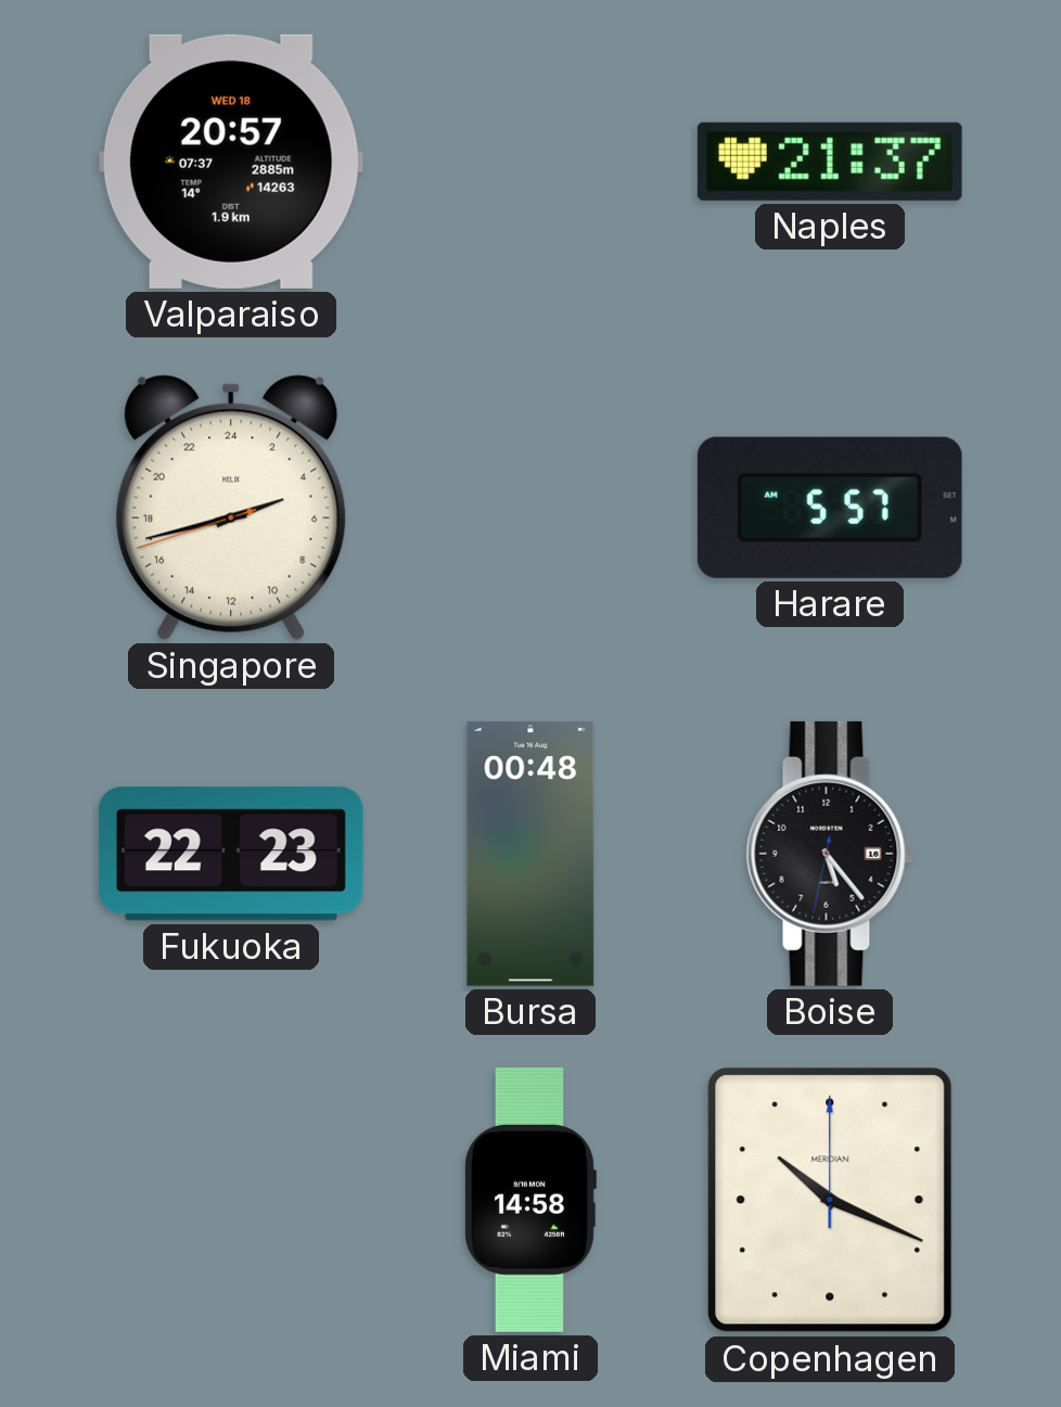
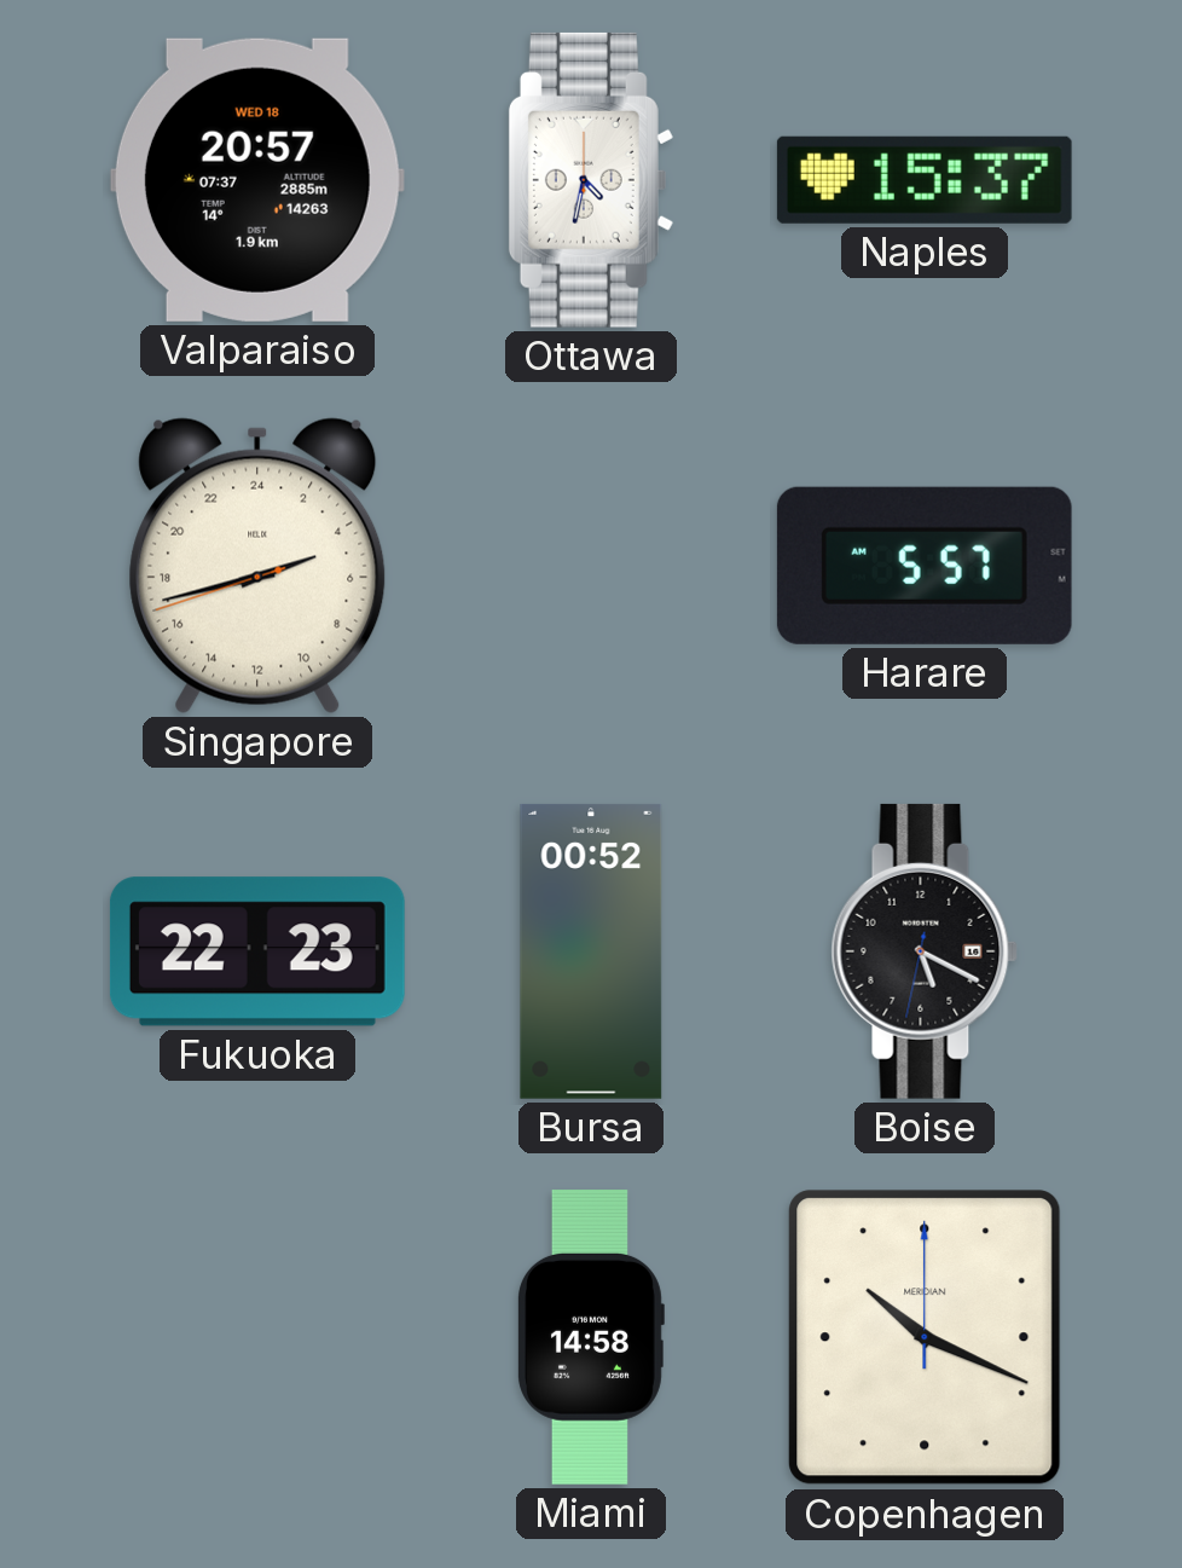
Ottawa: none -> 4:32 (591, 180)
Naples: 21:37 -> 15:37 (925, 180)
Bursa: 00:48 -> 00:52 (591, 951)
Boise: 5:23 -> 5:19 (925, 951)
